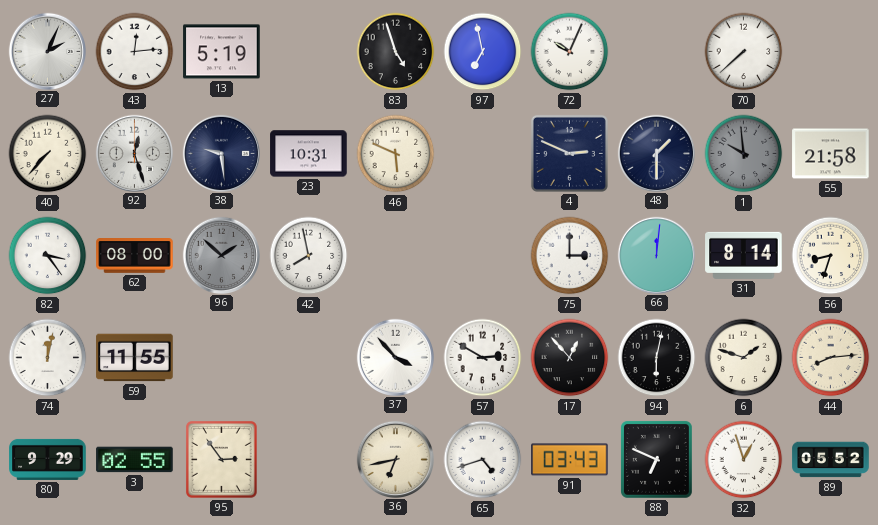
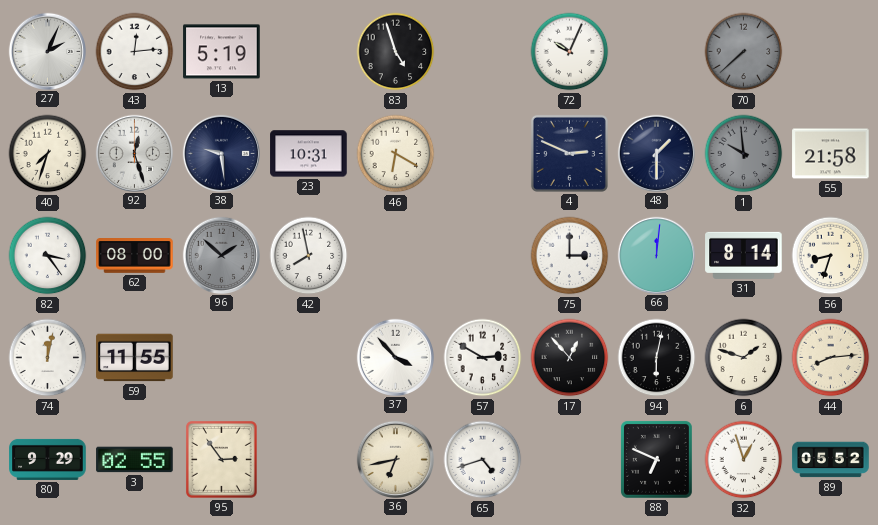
97: 6:58 -> none (483, 52)
70 dial: white -> grey (744, 52)
40: 7:37 -> 7:33 (48, 154)
46: 5:49 -> 6:20 (396, 154)
91: 03:43 -> none (570, 460)
